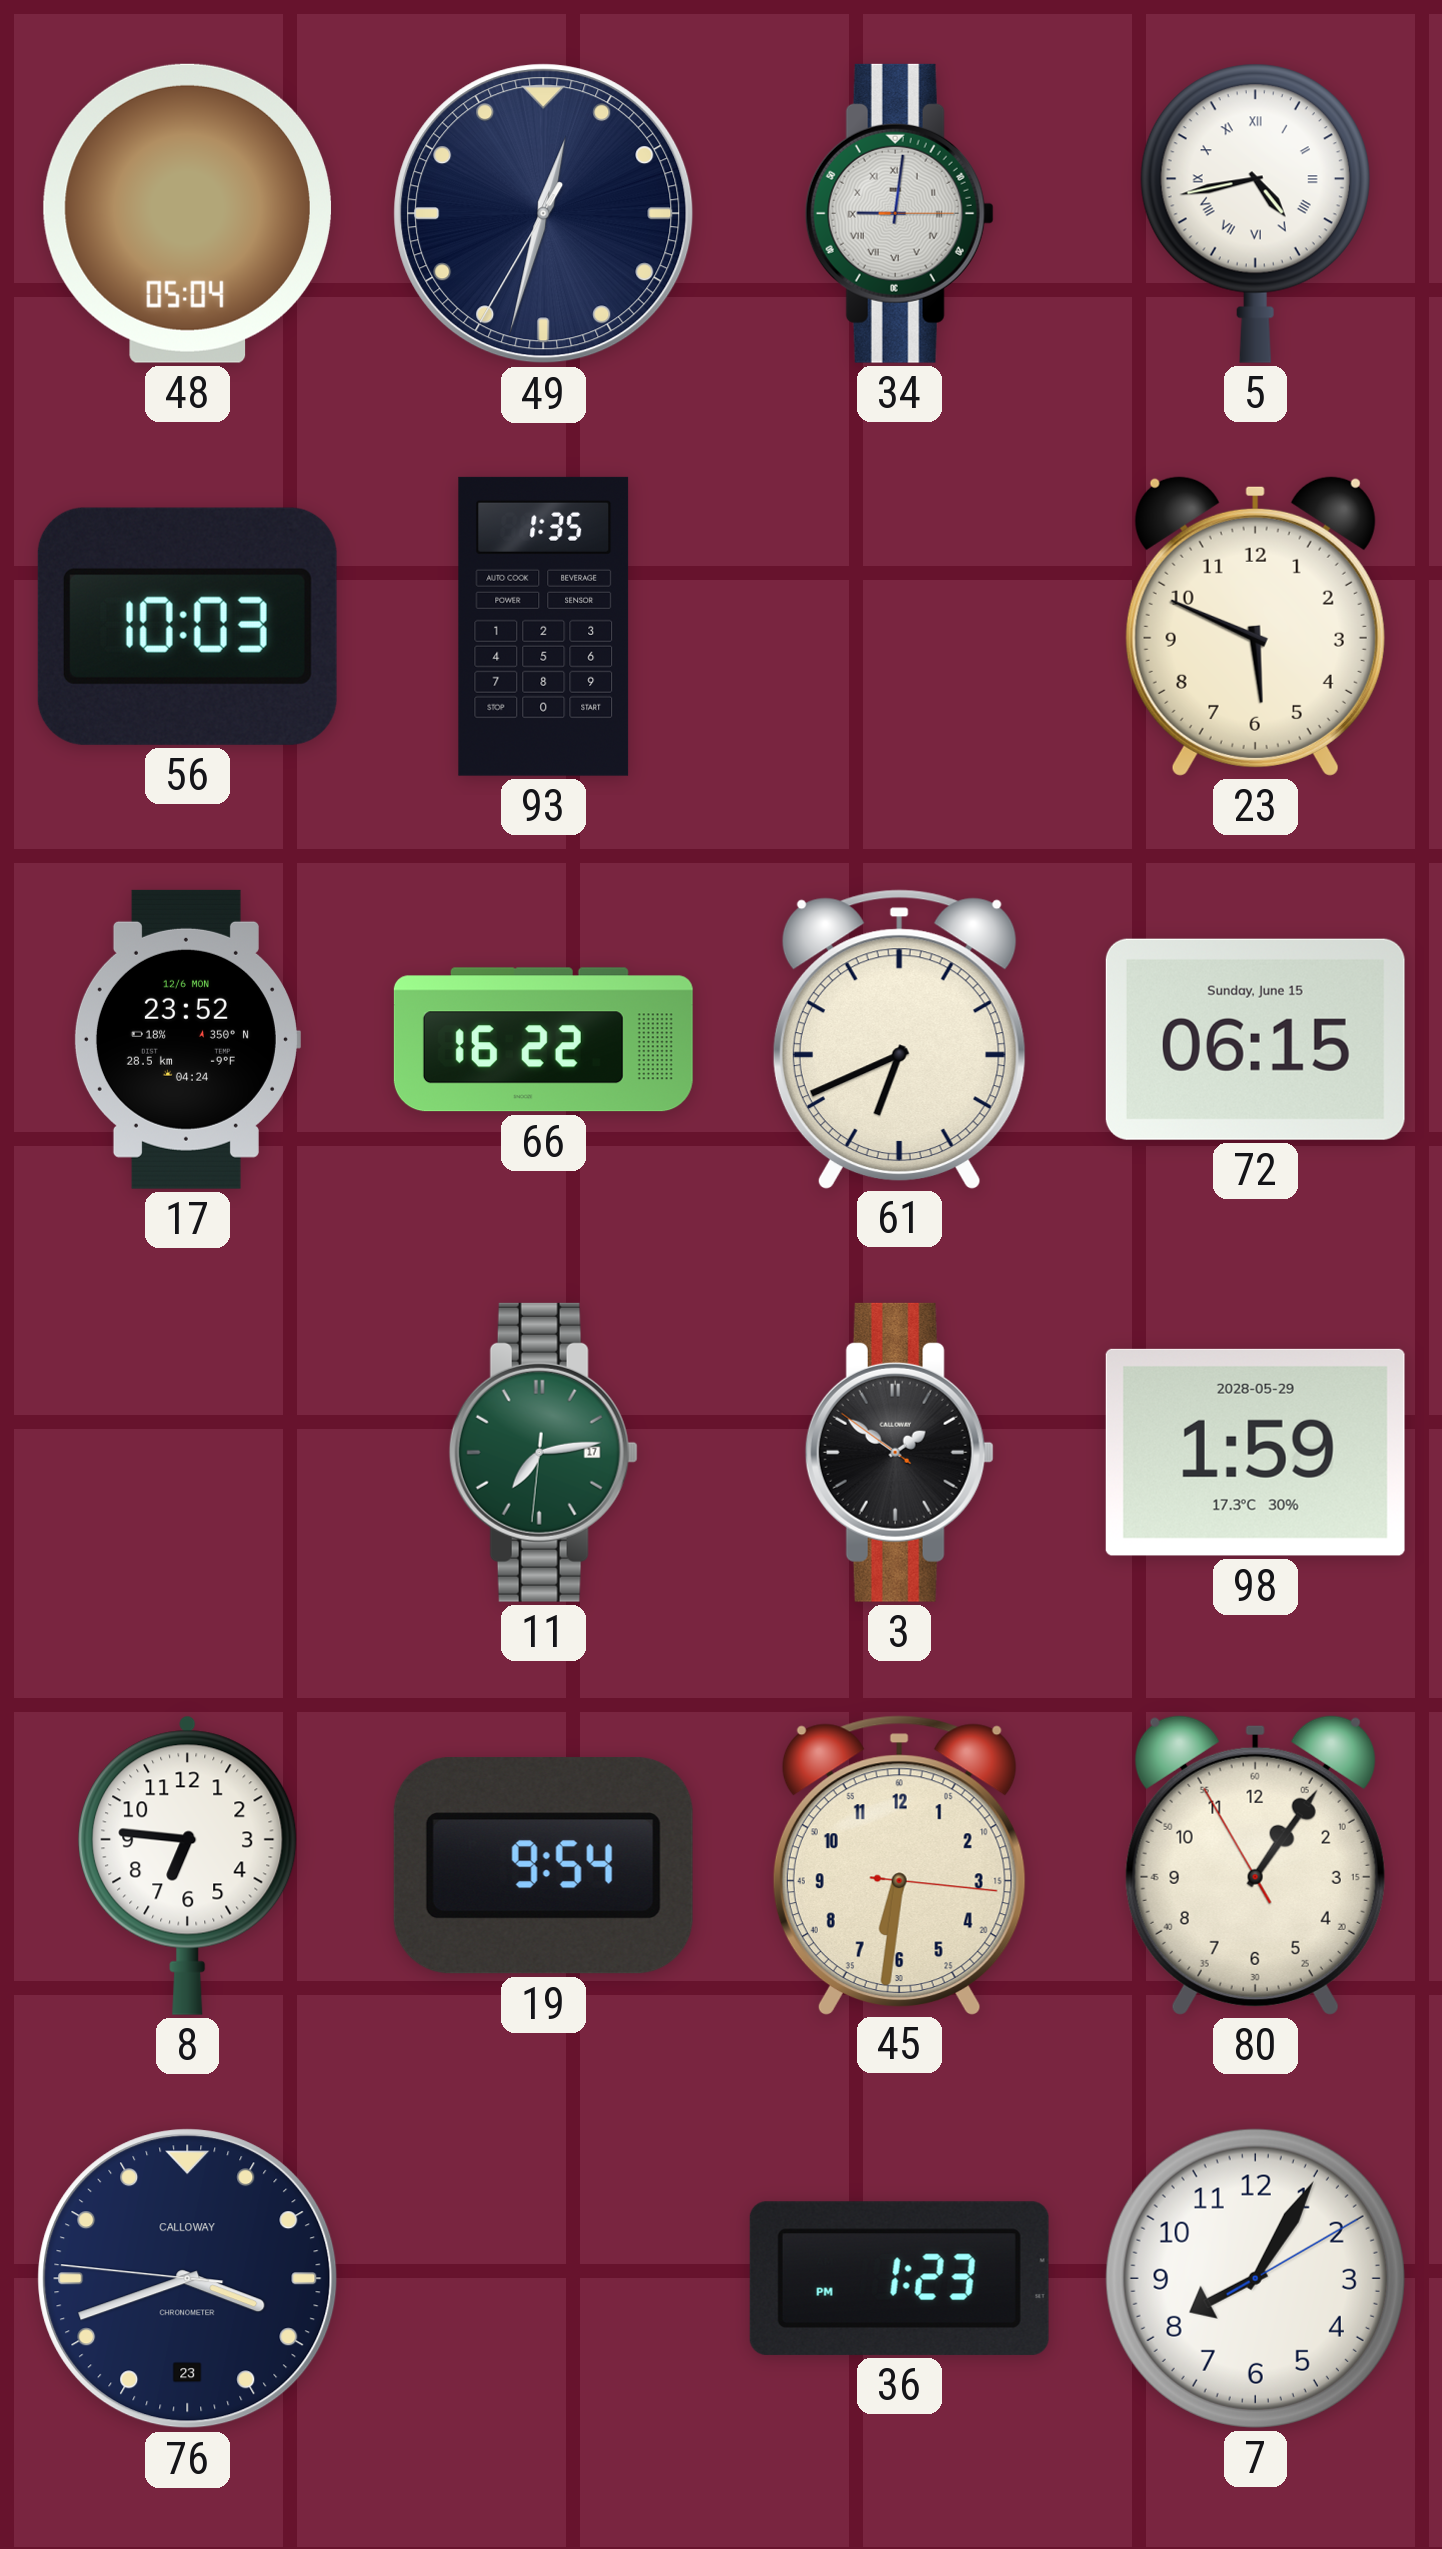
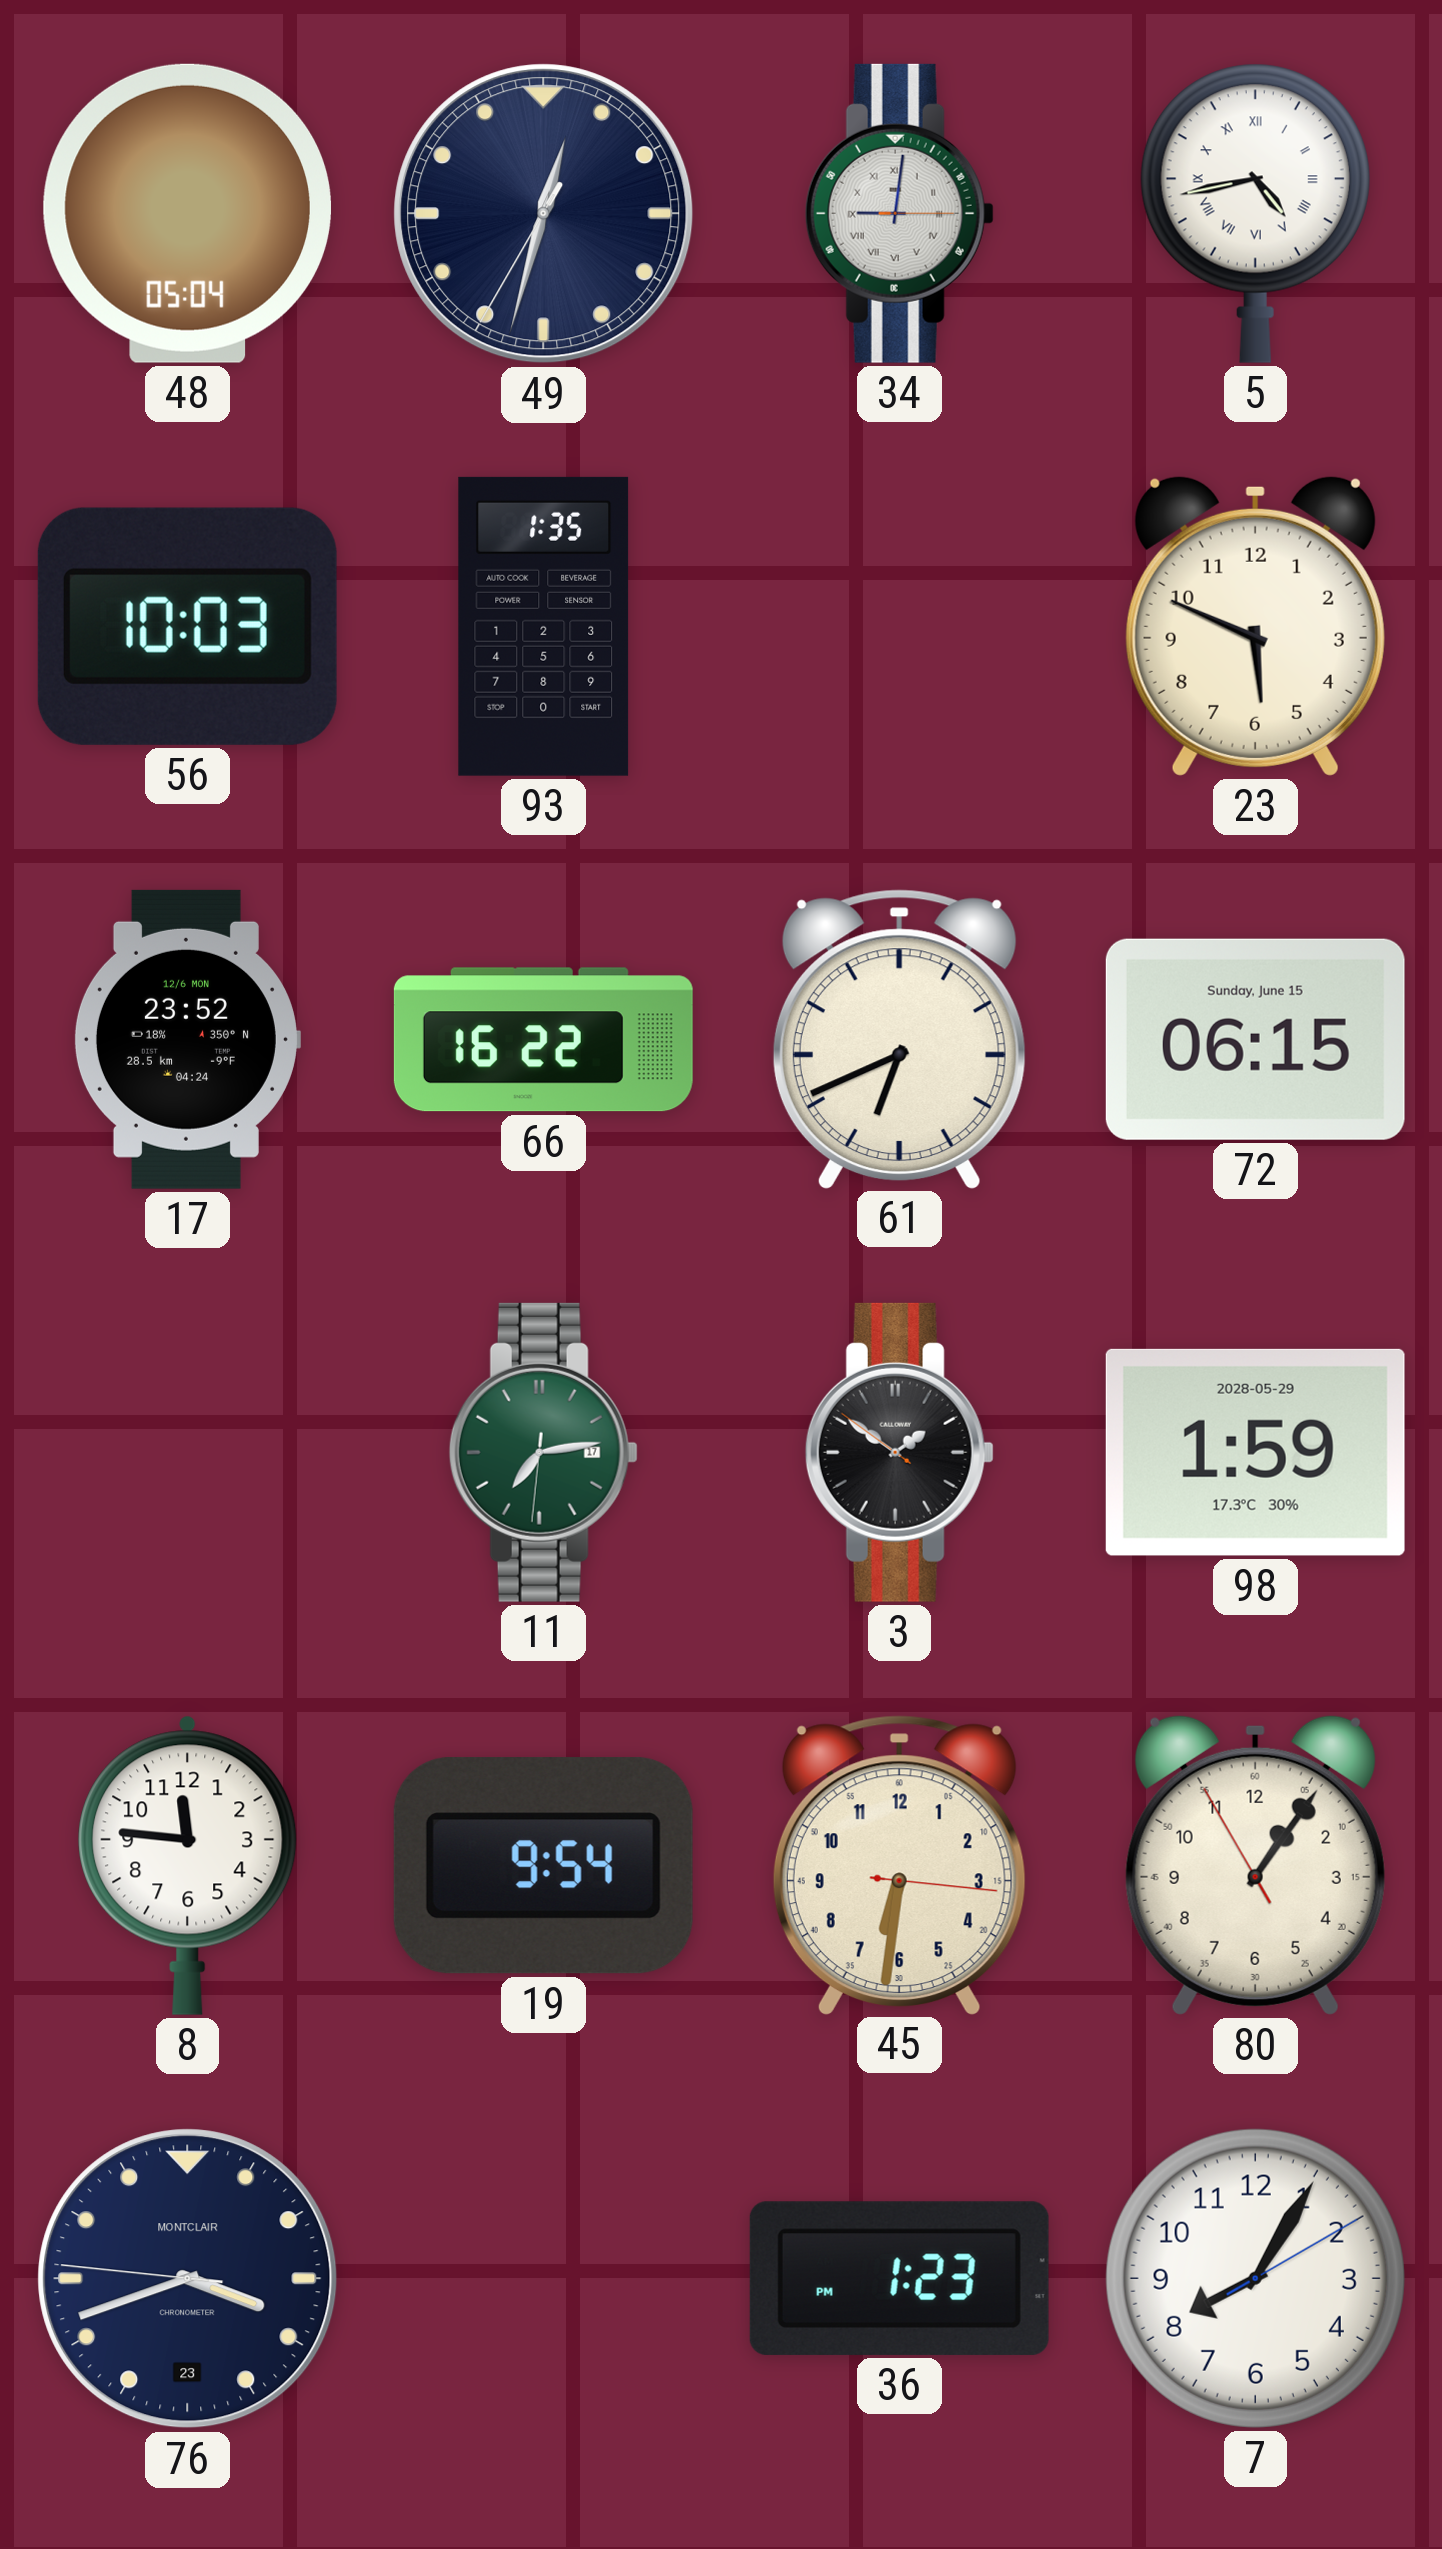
8: 6:46 -> 11:46 (188, 1865)
76 brand: CALLOWAY -> MONTCLAIR (188, 2279)
